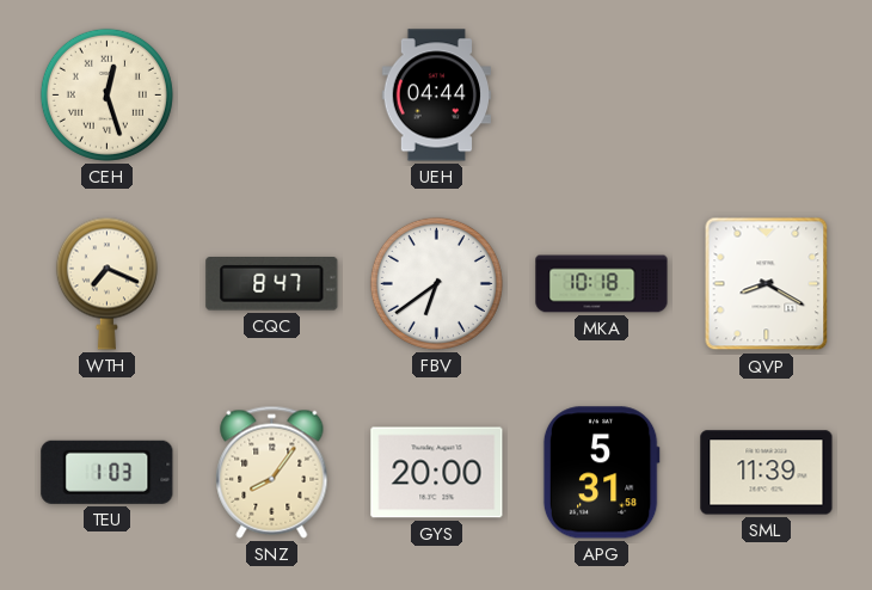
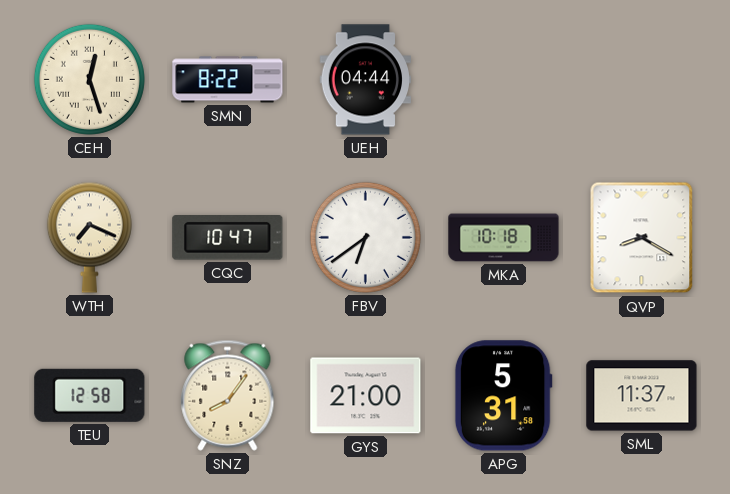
SMN: none -> 8:22 (228, 80)
CQC: 8:47 -> 10:47 (228, 238)
TEU: 1:03 -> 12:58 (90, 395)
GYS: 20:00 -> 21:00 (366, 396)
SML: 11:39 -> 11:37 (642, 396)
